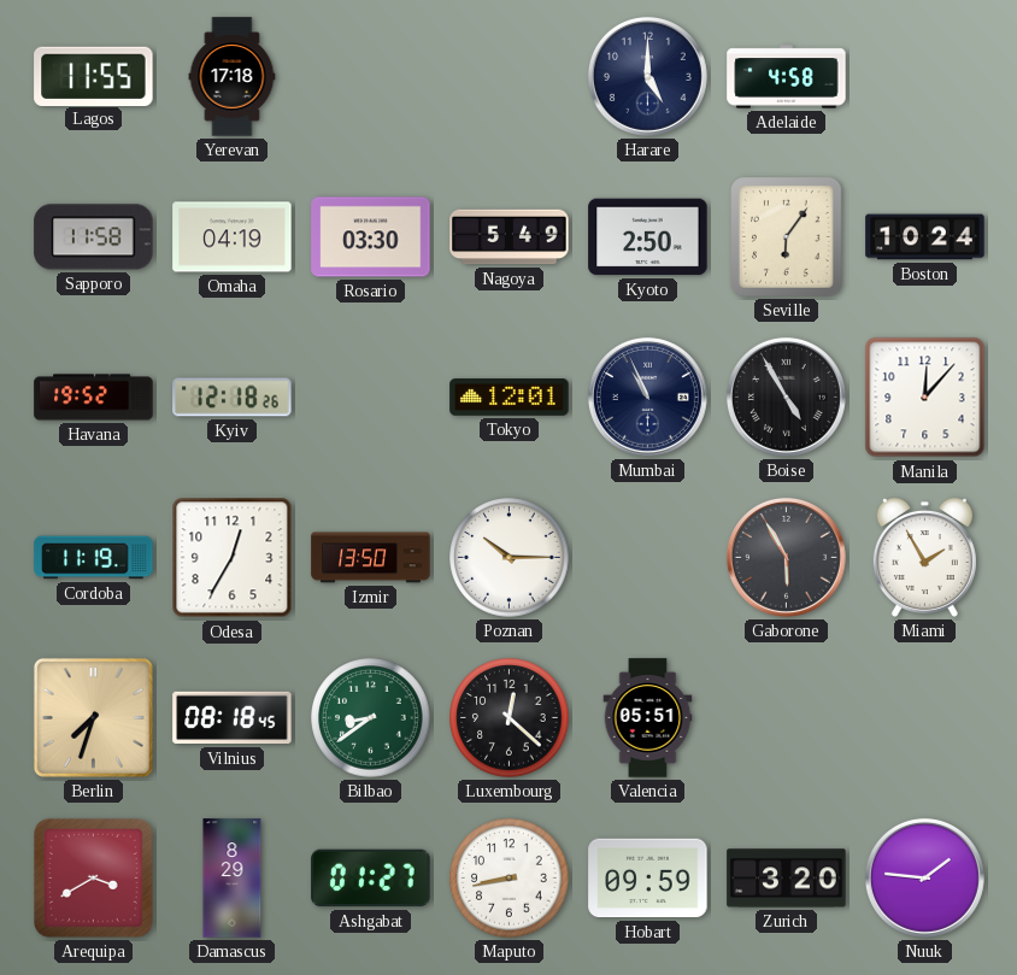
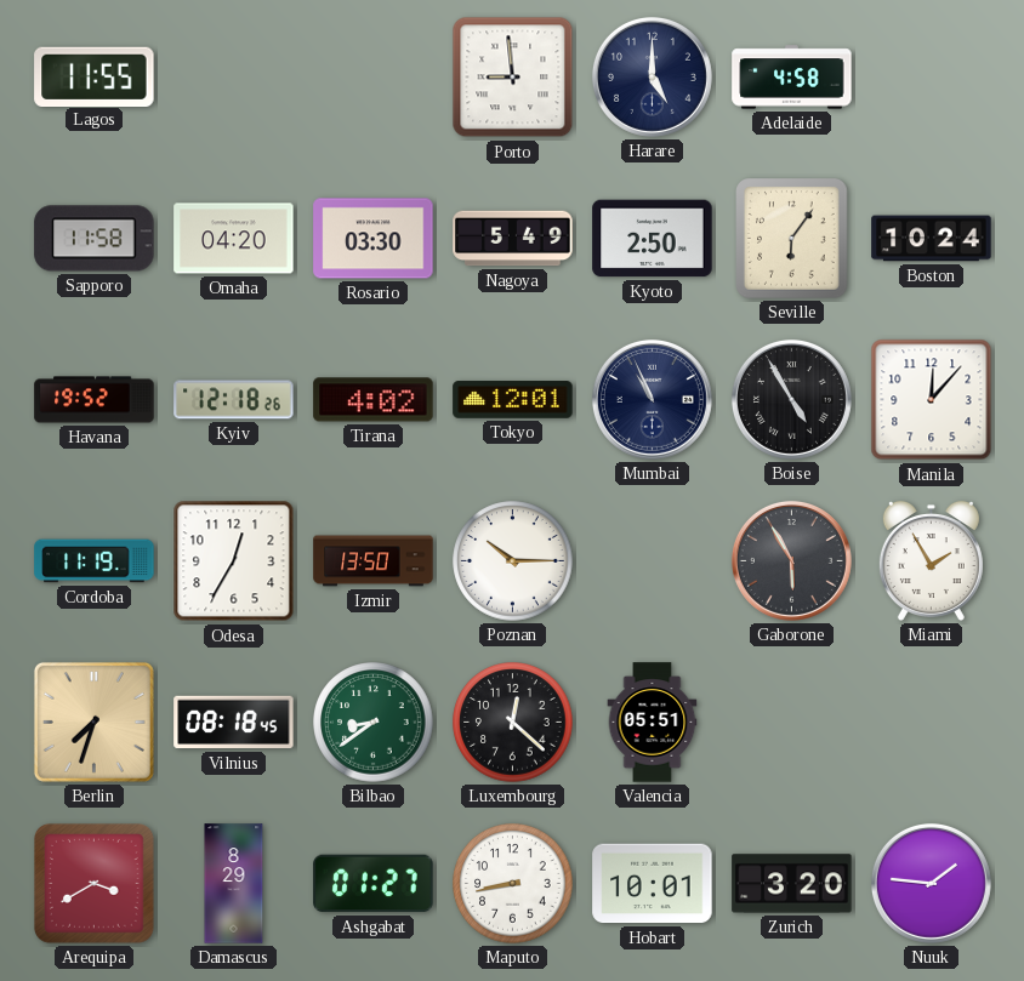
Yerevan: 17:18 -> none (233, 77)
Porto: none -> 8:59 (513, 78)
Omaha: 04:19 -> 04:20 (234, 239)
Tirana: none -> 4:02 (374, 400)
Hobart: 09:59 -> 10:01 (653, 884)
